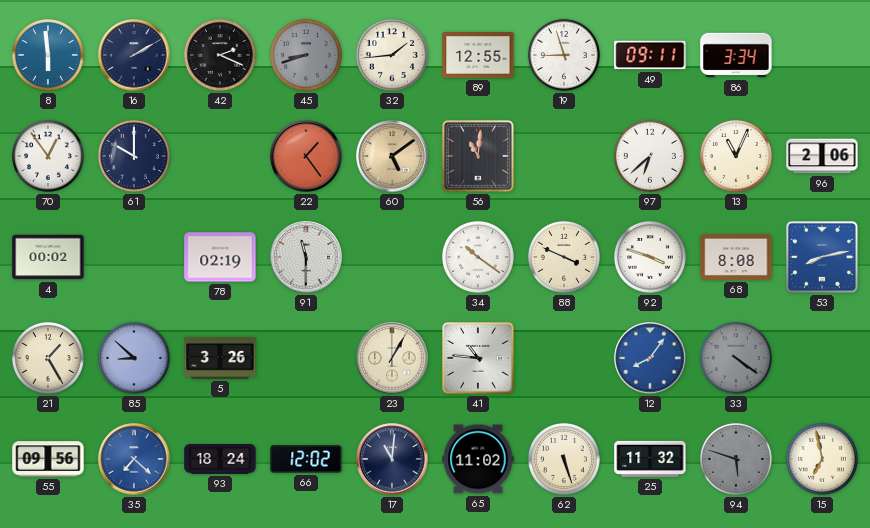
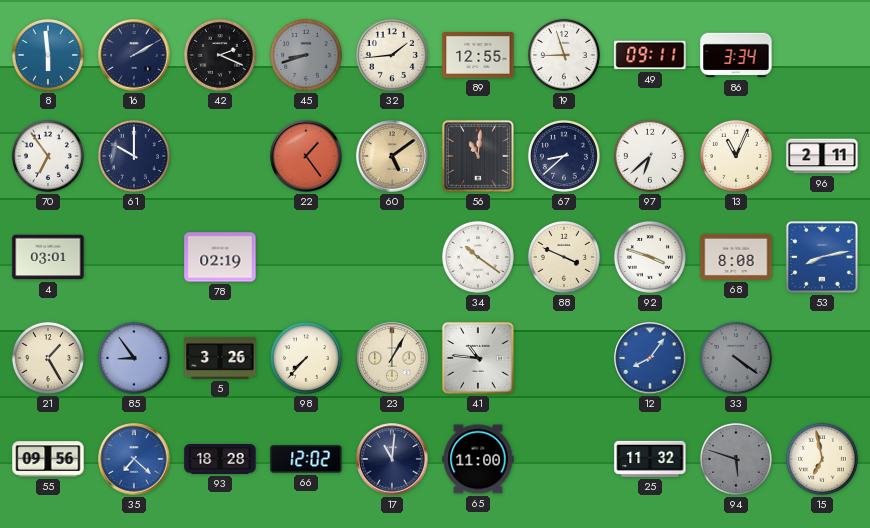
70: 12:54 -> 6:54 (48, 156)
67: none -> 8:38 (564, 156)
96: 2:06 -> 2:11 (822, 156)
4: 00:02 -> 03:01 (48, 257)
91: 11:30 -> none (306, 257)
85: 8:52 -> 8:54 (134, 358)
98: none -> 7:37 (306, 358)
93: 18:24 -> 18:28 (220, 460)
65: 11:02 -> 11:00 (478, 459)
62: 5:27 -> none (564, 459)
